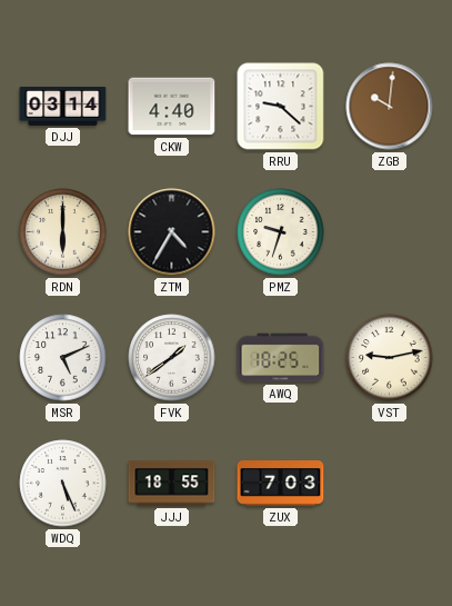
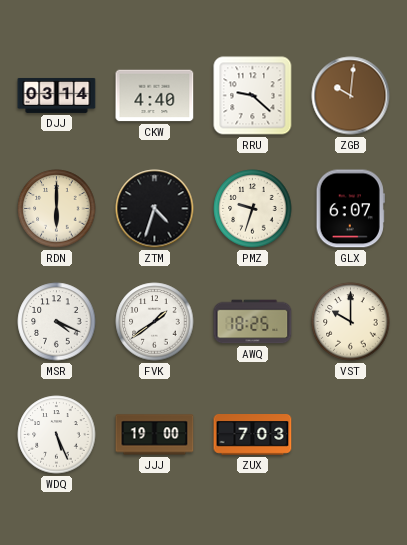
ZTM: 4:35 -> 4:33 (155, 209)
GLX: none -> 6:07 (350, 209)
MSR: 5:11 -> 4:19 (57, 322)
VST: 9:13 -> 10:00 (351, 322)
JJJ: 18:55 -> 19:00 (155, 435)
